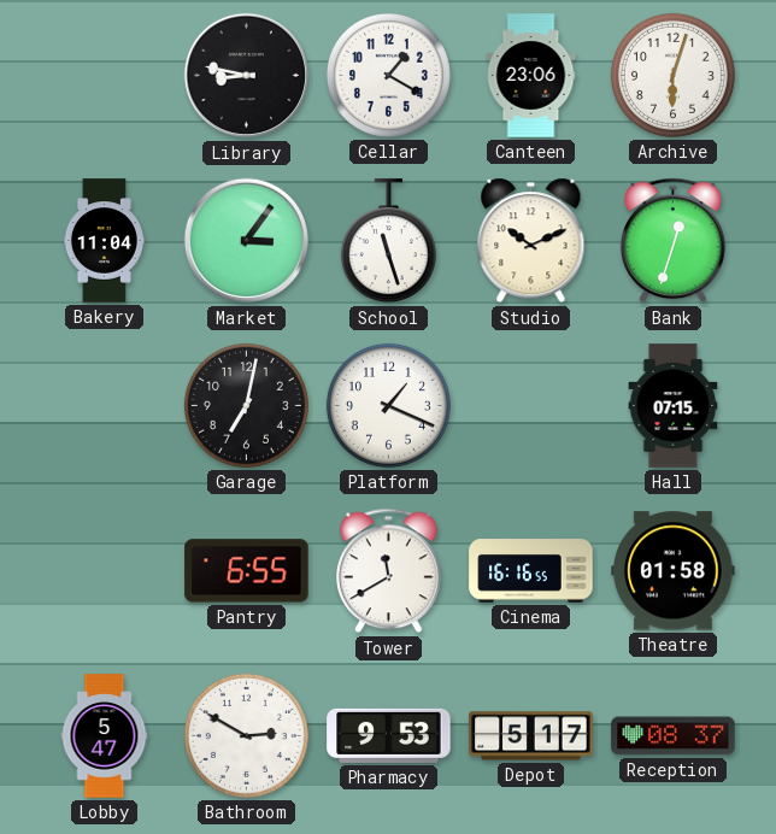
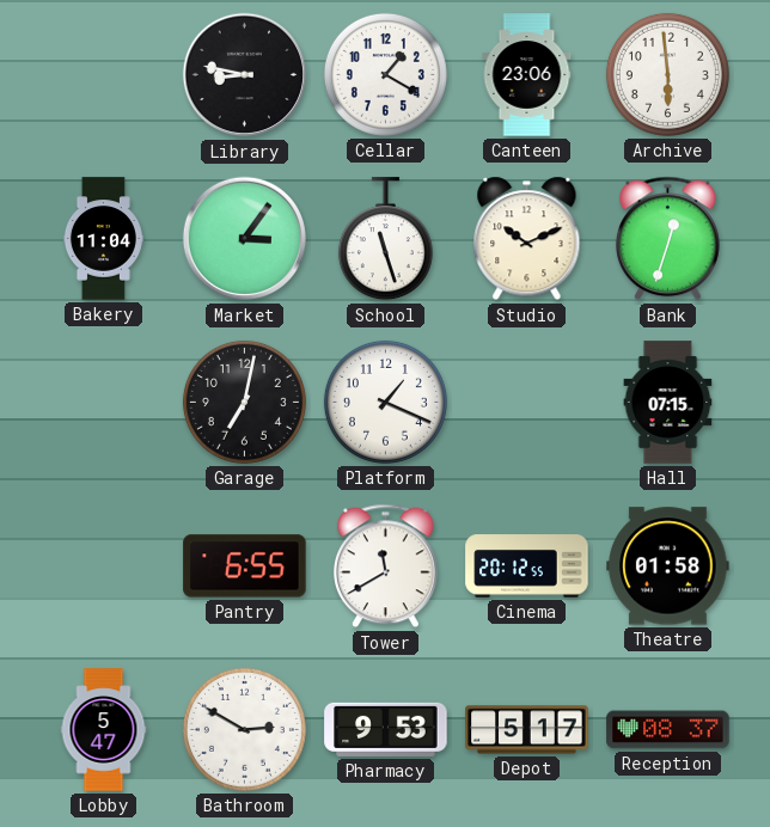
Archive: 6:03 -> 5:59 (667, 74)
Cinema: 16:16 -> 20:12 (527, 566)
